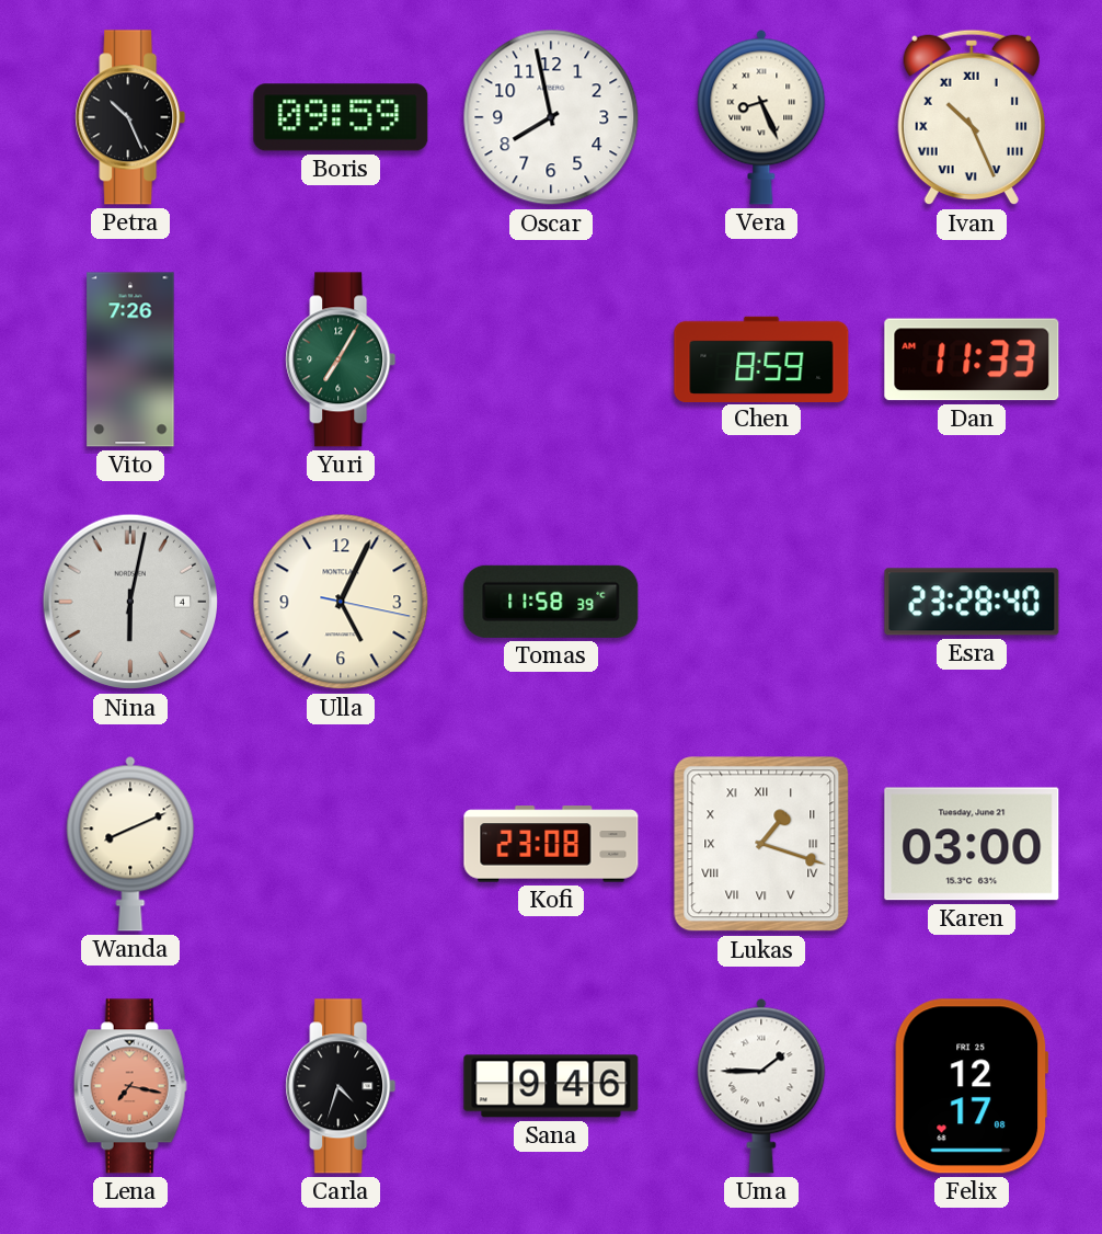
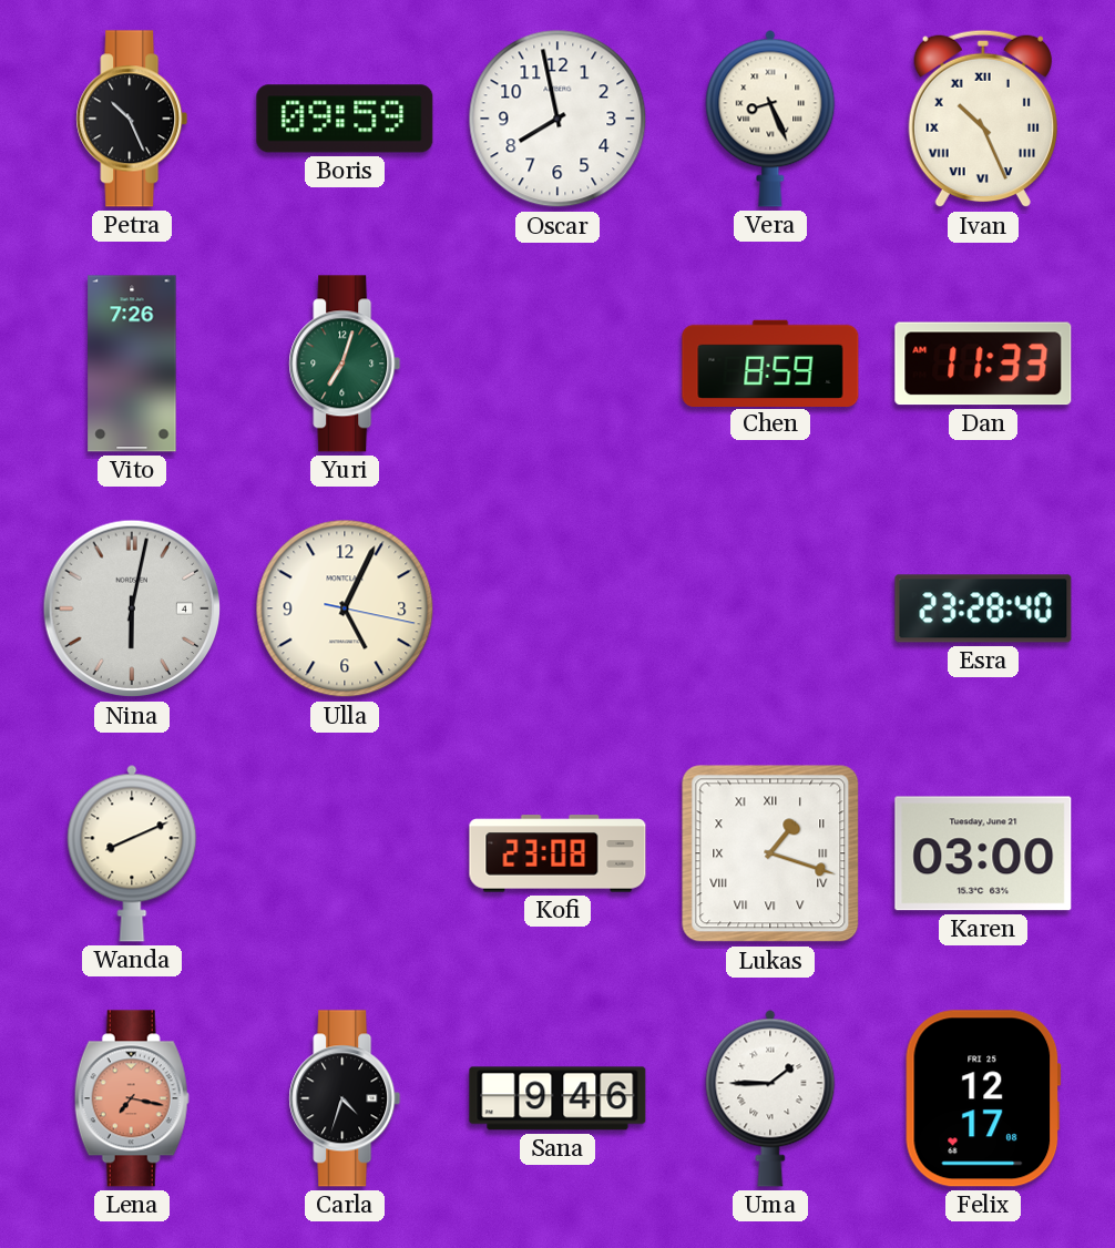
Yuri: 7:05 -> 7:03 (345, 364)
Tomas: 11:58 -> none (551, 602)
